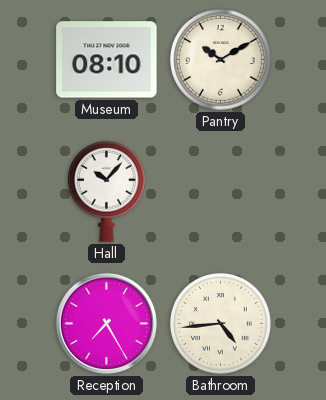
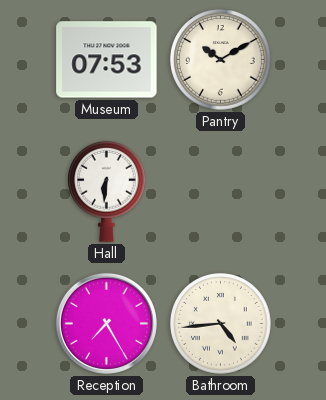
Museum: 08:10 -> 07:53 (107, 60)
Hall: 10:07 -> 6:31 (107, 191)
